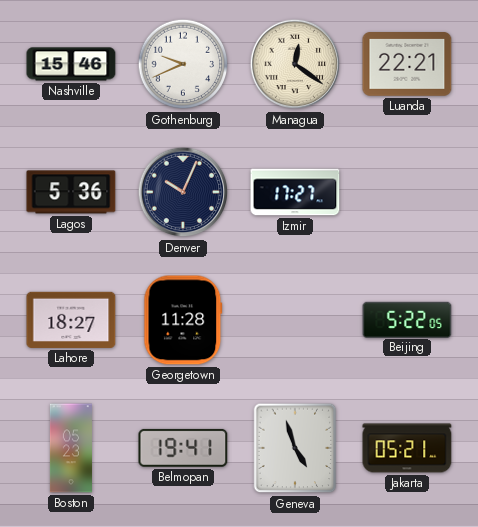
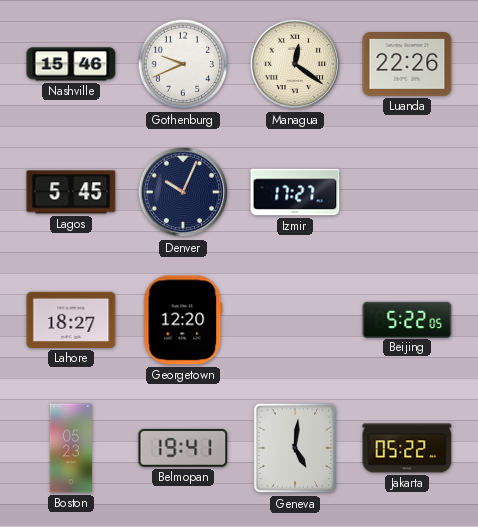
Luanda: 22:21 -> 22:26 (407, 65)
Lagos: 5:36 -> 5:45 (71, 192)
Georgetown: 11:28 -> 12:20 (183, 320)
Geneva: 4:57 -> 5:01 (295, 448)
Jakarta: 05:21 -> 05:22 (407, 448)
